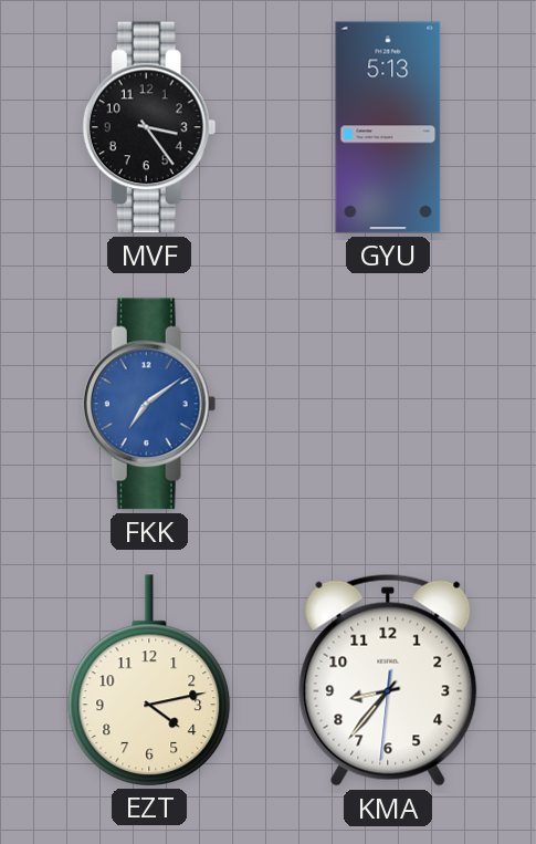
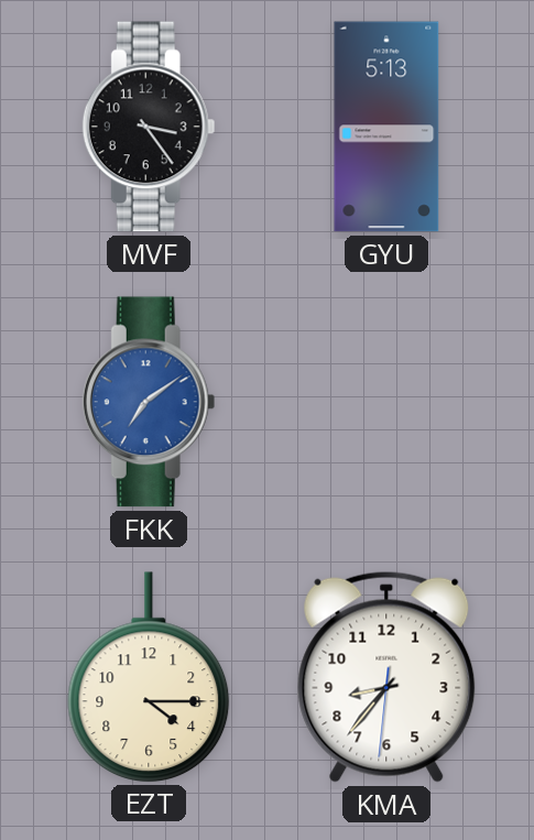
EZT: 4:13 -> 4:15 (149, 677)
